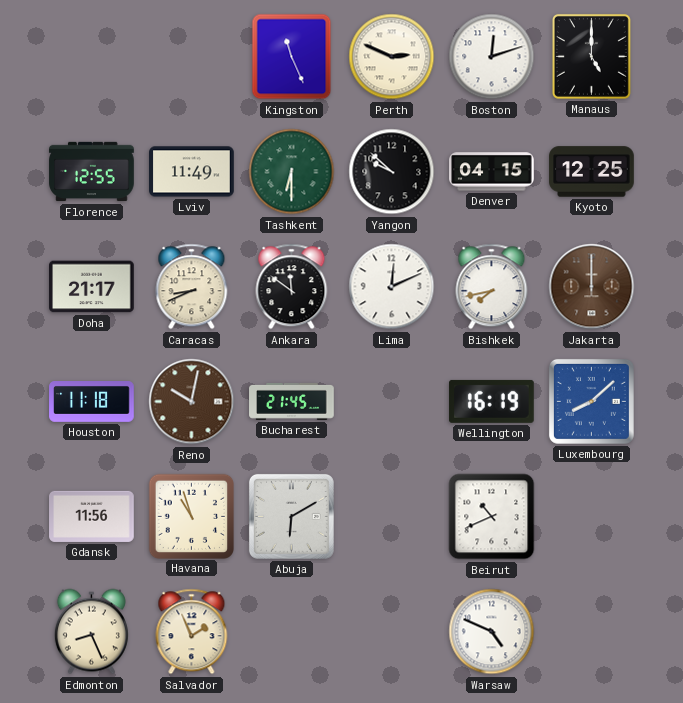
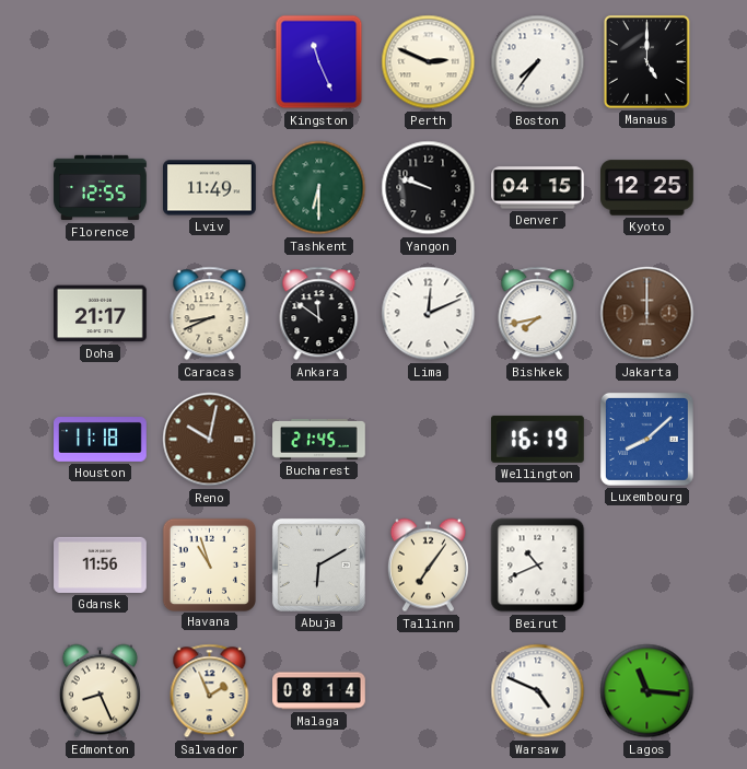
Boston: 12:12 -> 7:36 (538, 62)
Yangon: 9:52 -> 9:48 (429, 188)
Tallinn: none -> 7:06 (428, 566)
Malaga: none -> 08:14 (319, 691)
Lagos: none -> 11:16 (647, 691)
